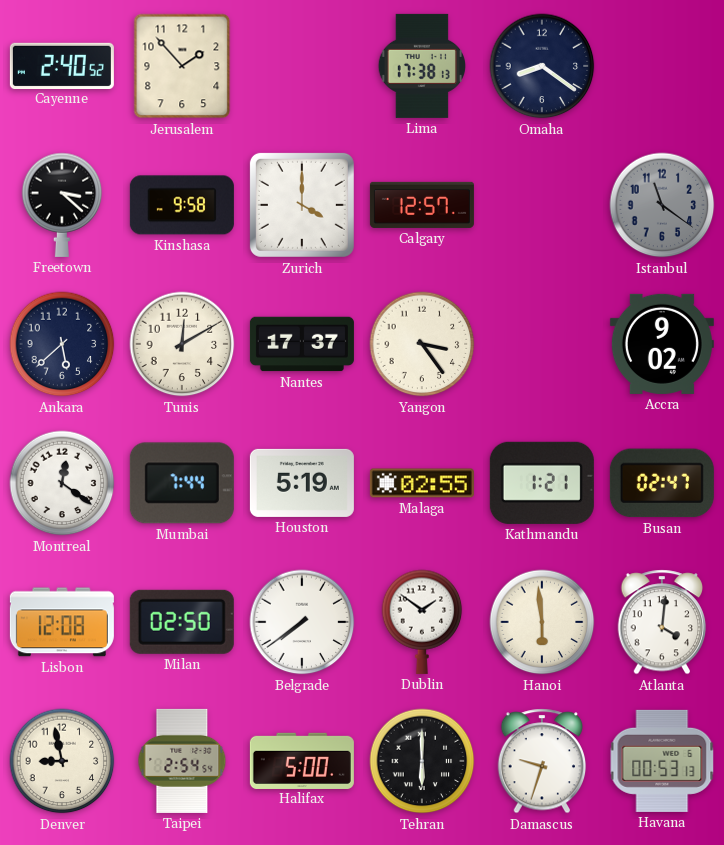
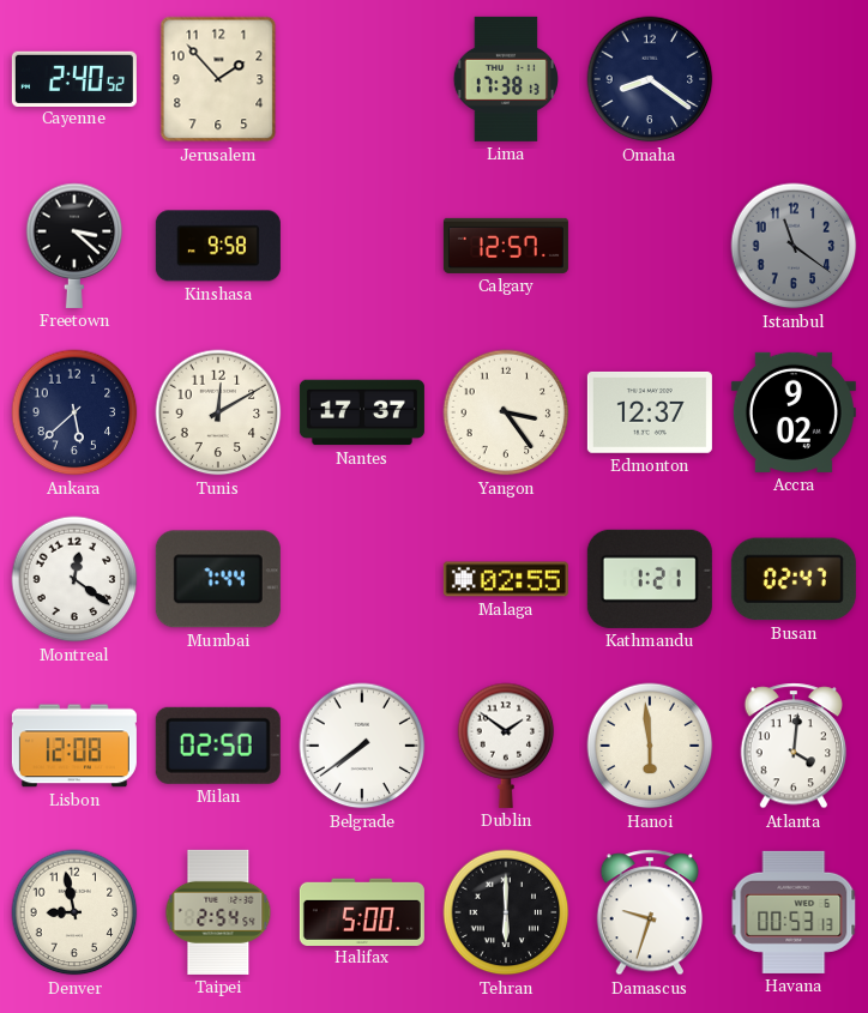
Zurich: 4:00 -> none (302, 205)
Edmonton: none -> 12:37 (650, 412)
Houston: 5:19 -> none (302, 483)
